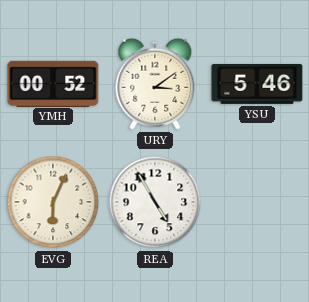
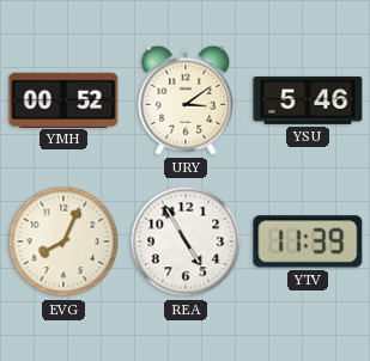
EVG: 6:04 -> 8:04 (63, 241)
YTV: none -> 11:39 (308, 241)
